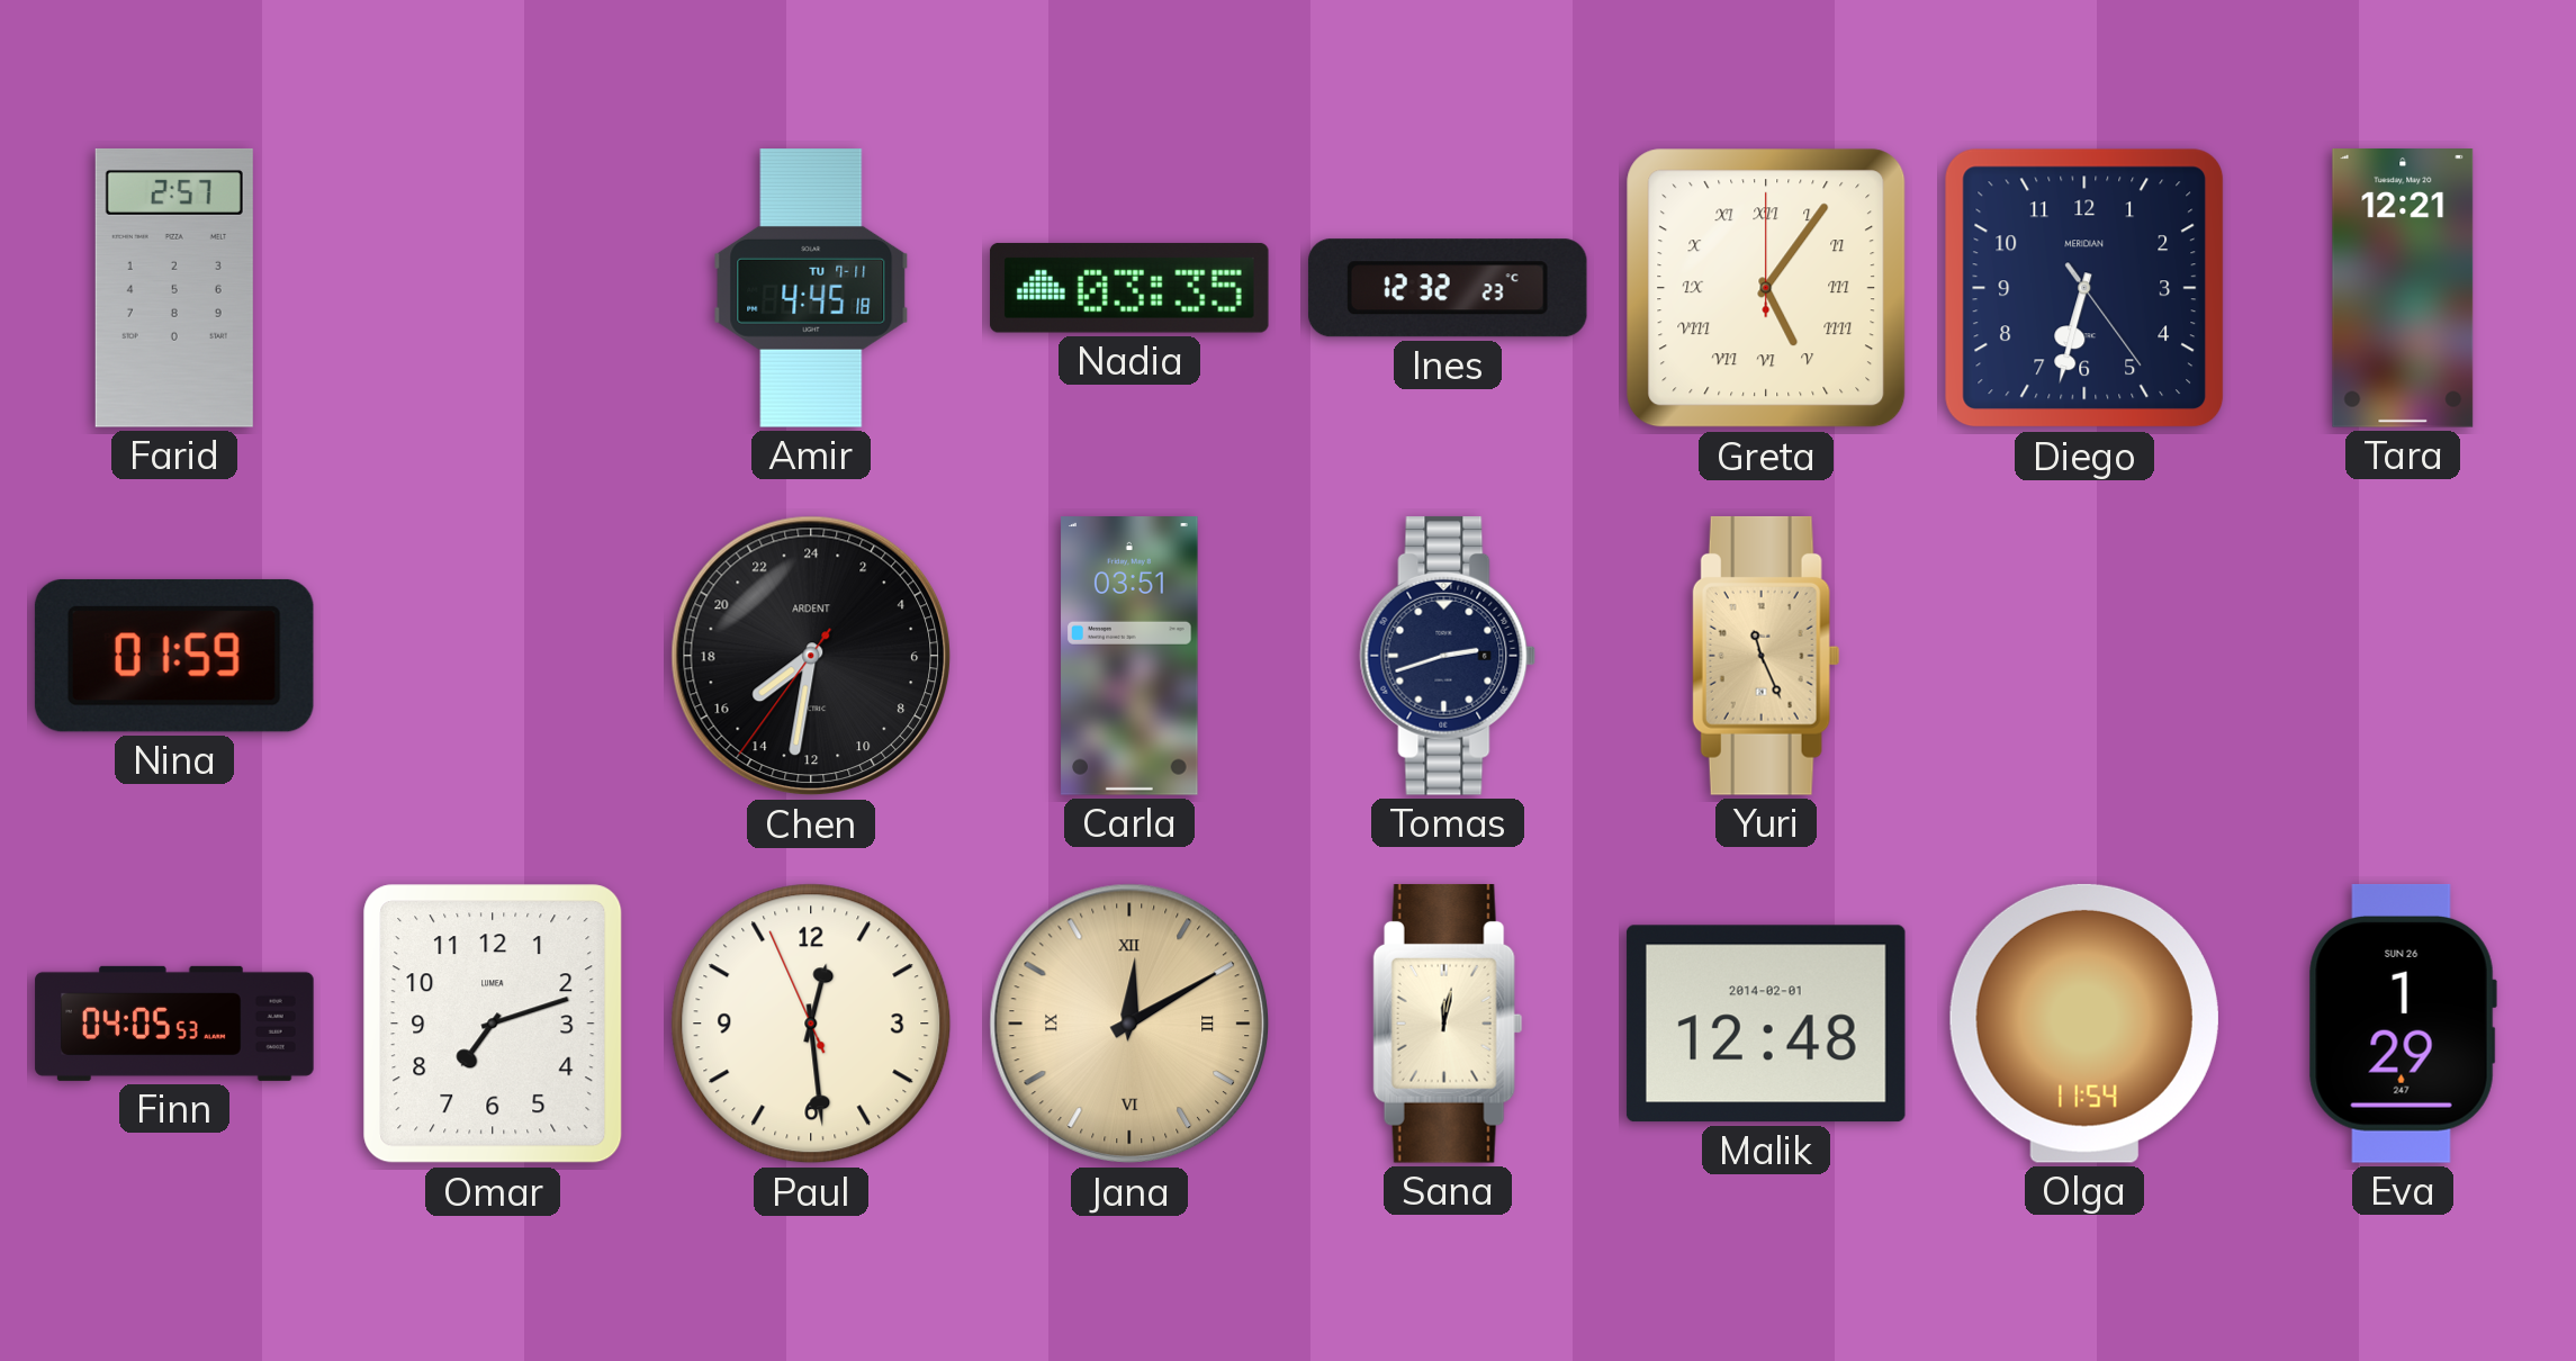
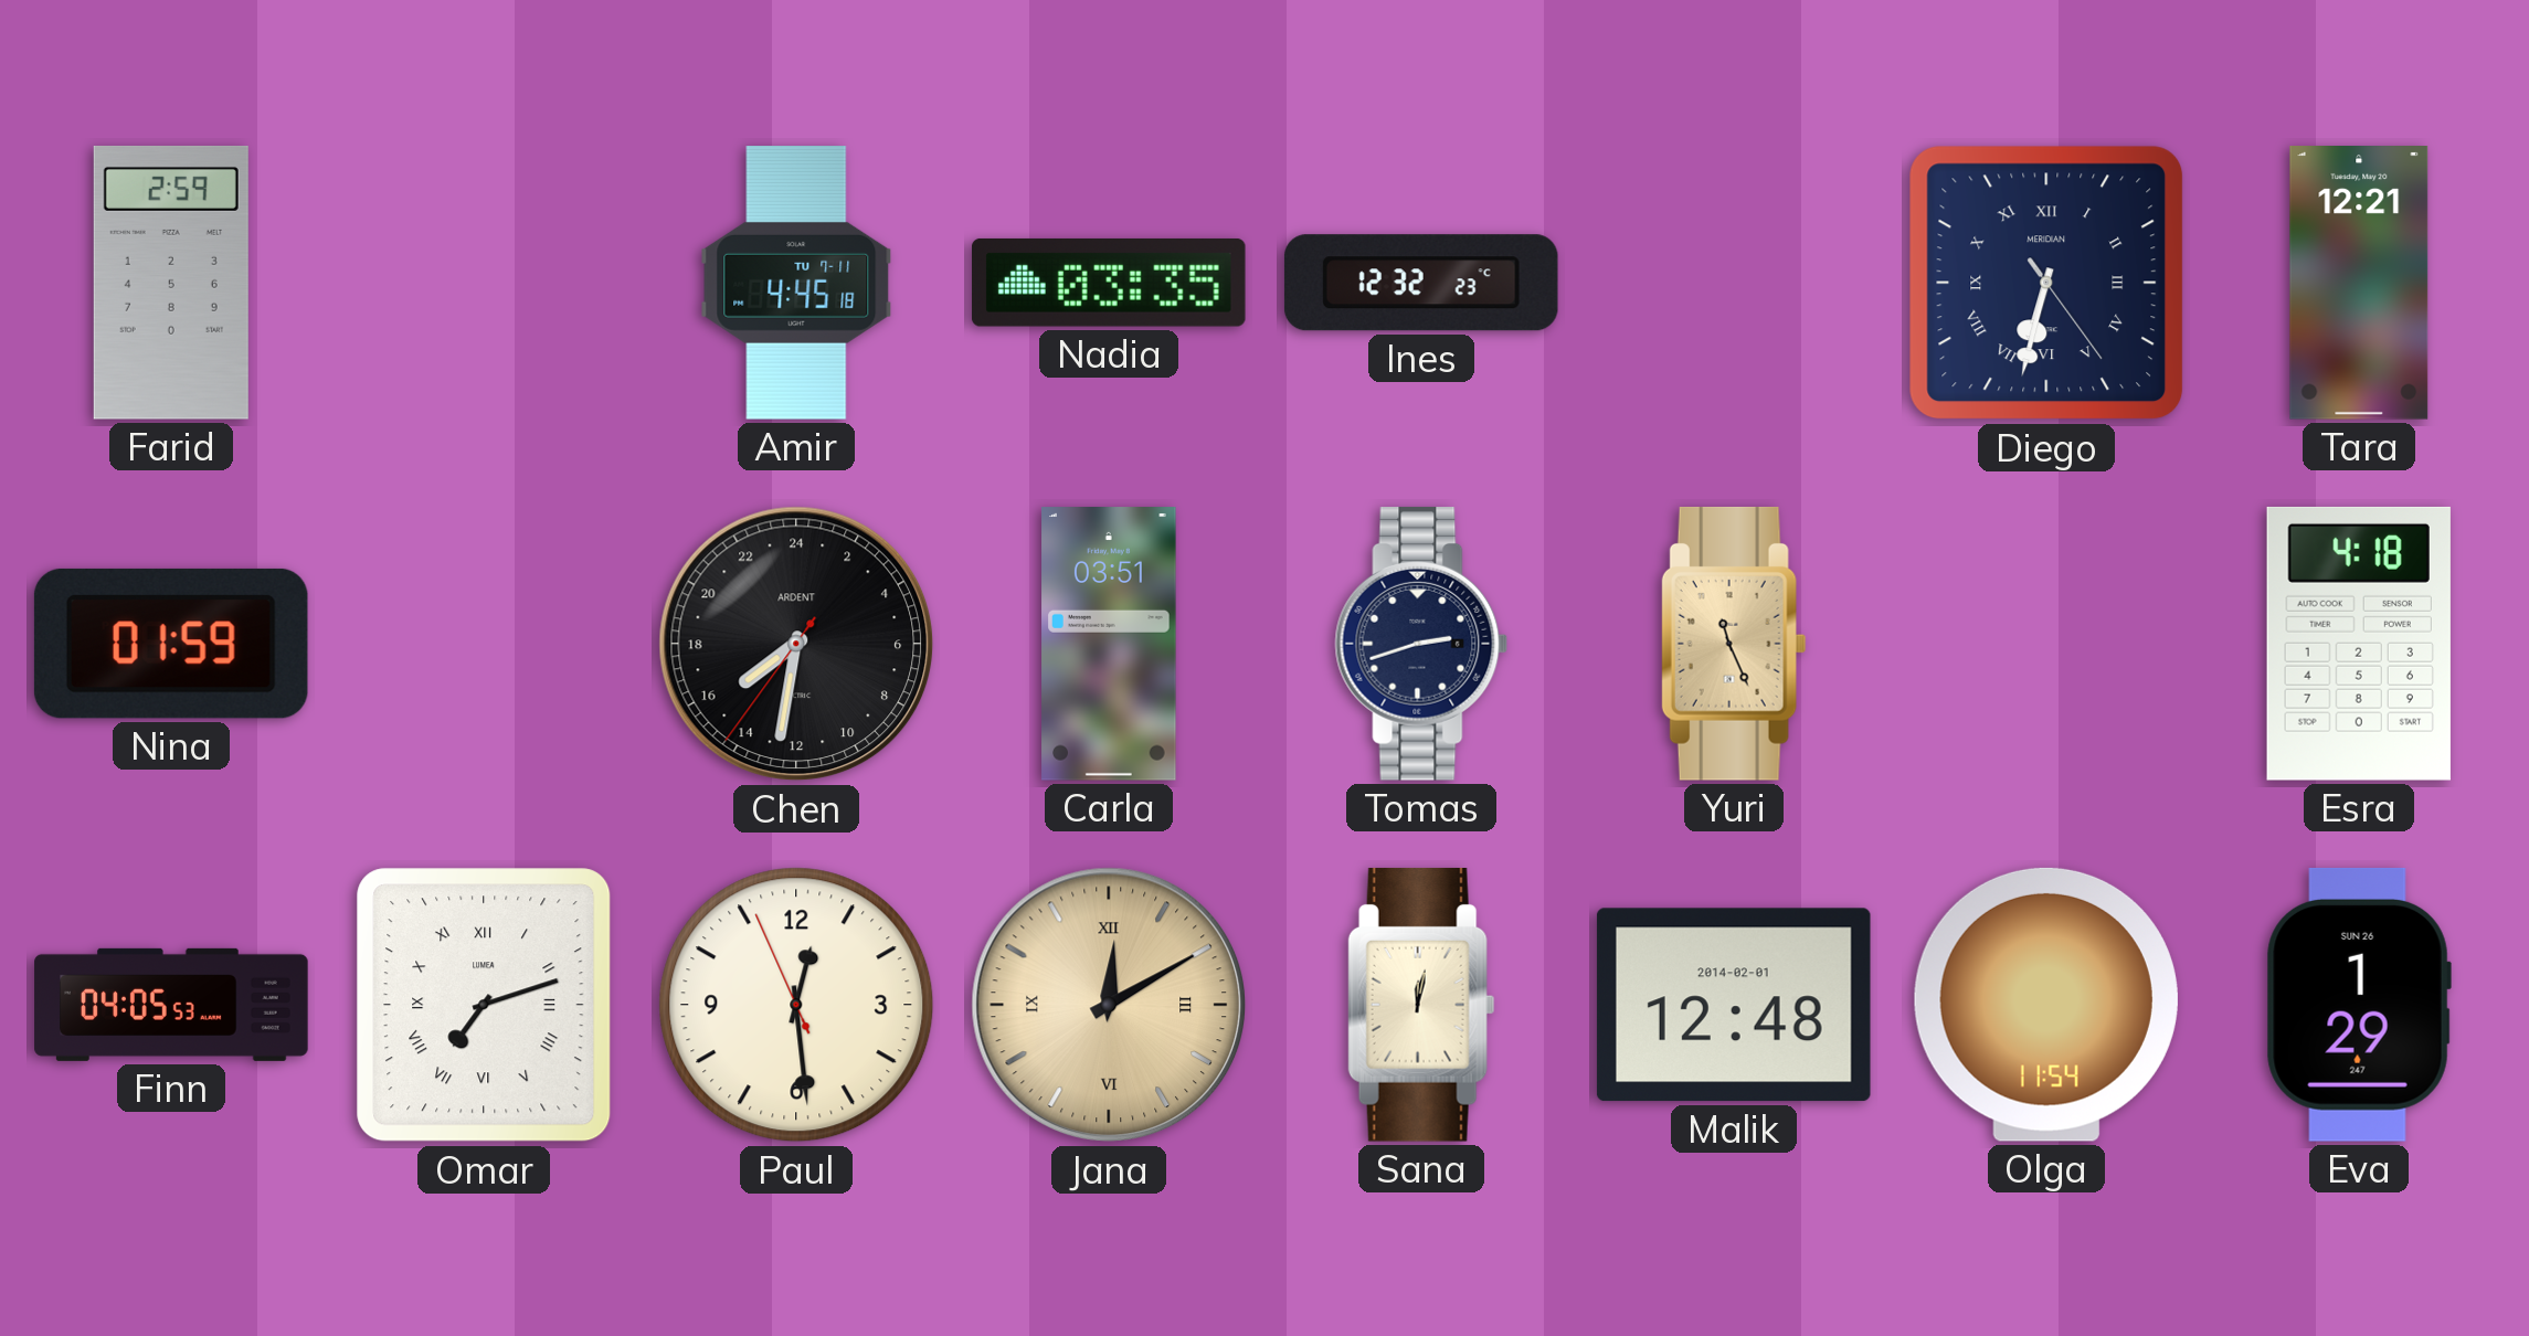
Farid: 2:57 -> 2:59 (171, 283)
Greta: 5:06 -> none (1766, 288)
Diego numerals: Arabic -> Roman (2046, 283)
Esra: none -> 4:18 (2359, 644)
Omar numerals: Arabic -> Roman (484, 1005)
